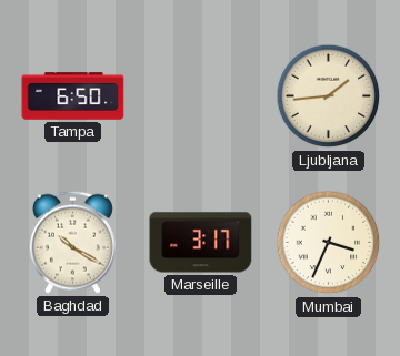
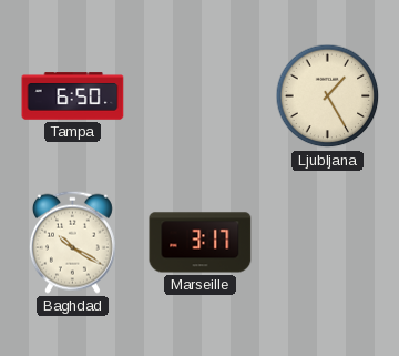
Ljubljana: 1:44 -> 1:25 (328, 96)
Mumbai: 3:34 -> none (329, 243)
